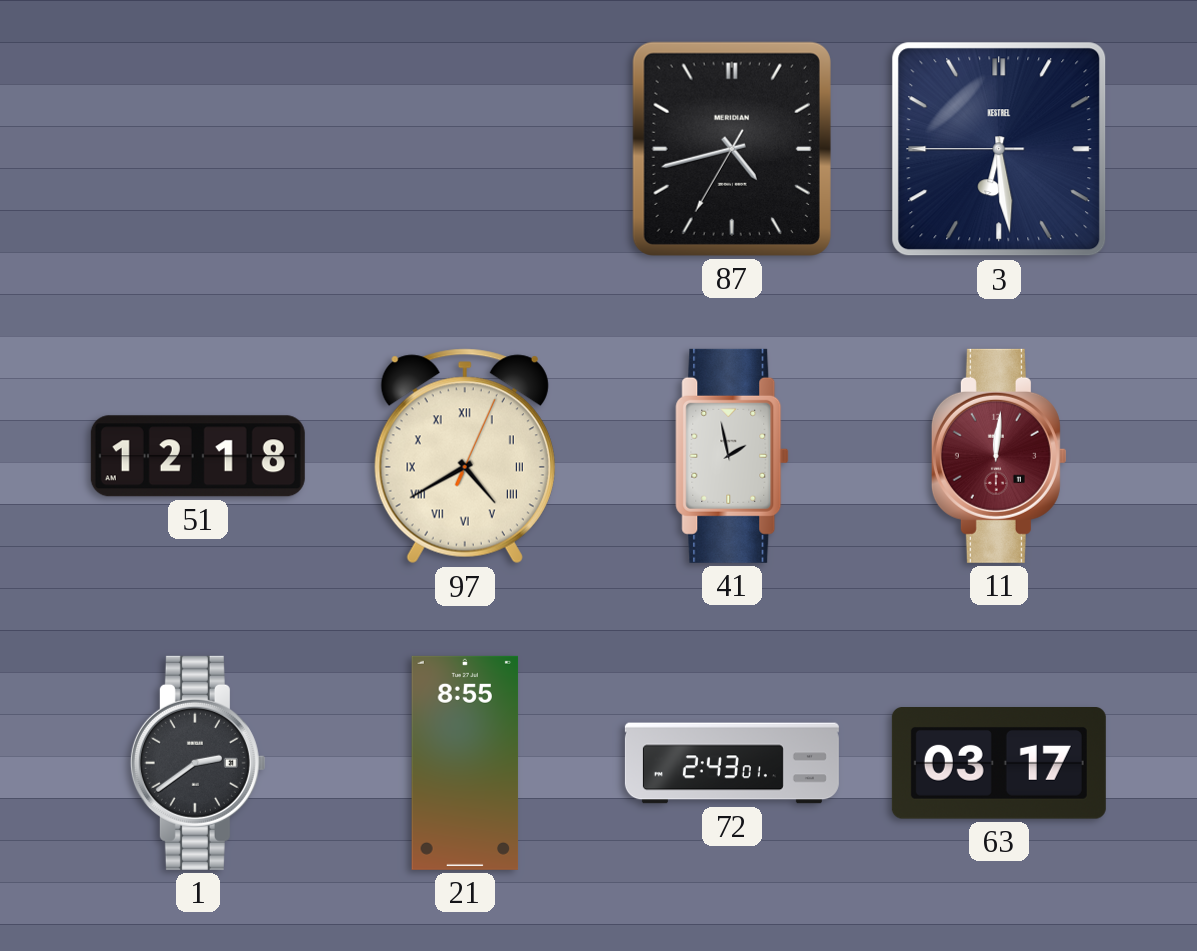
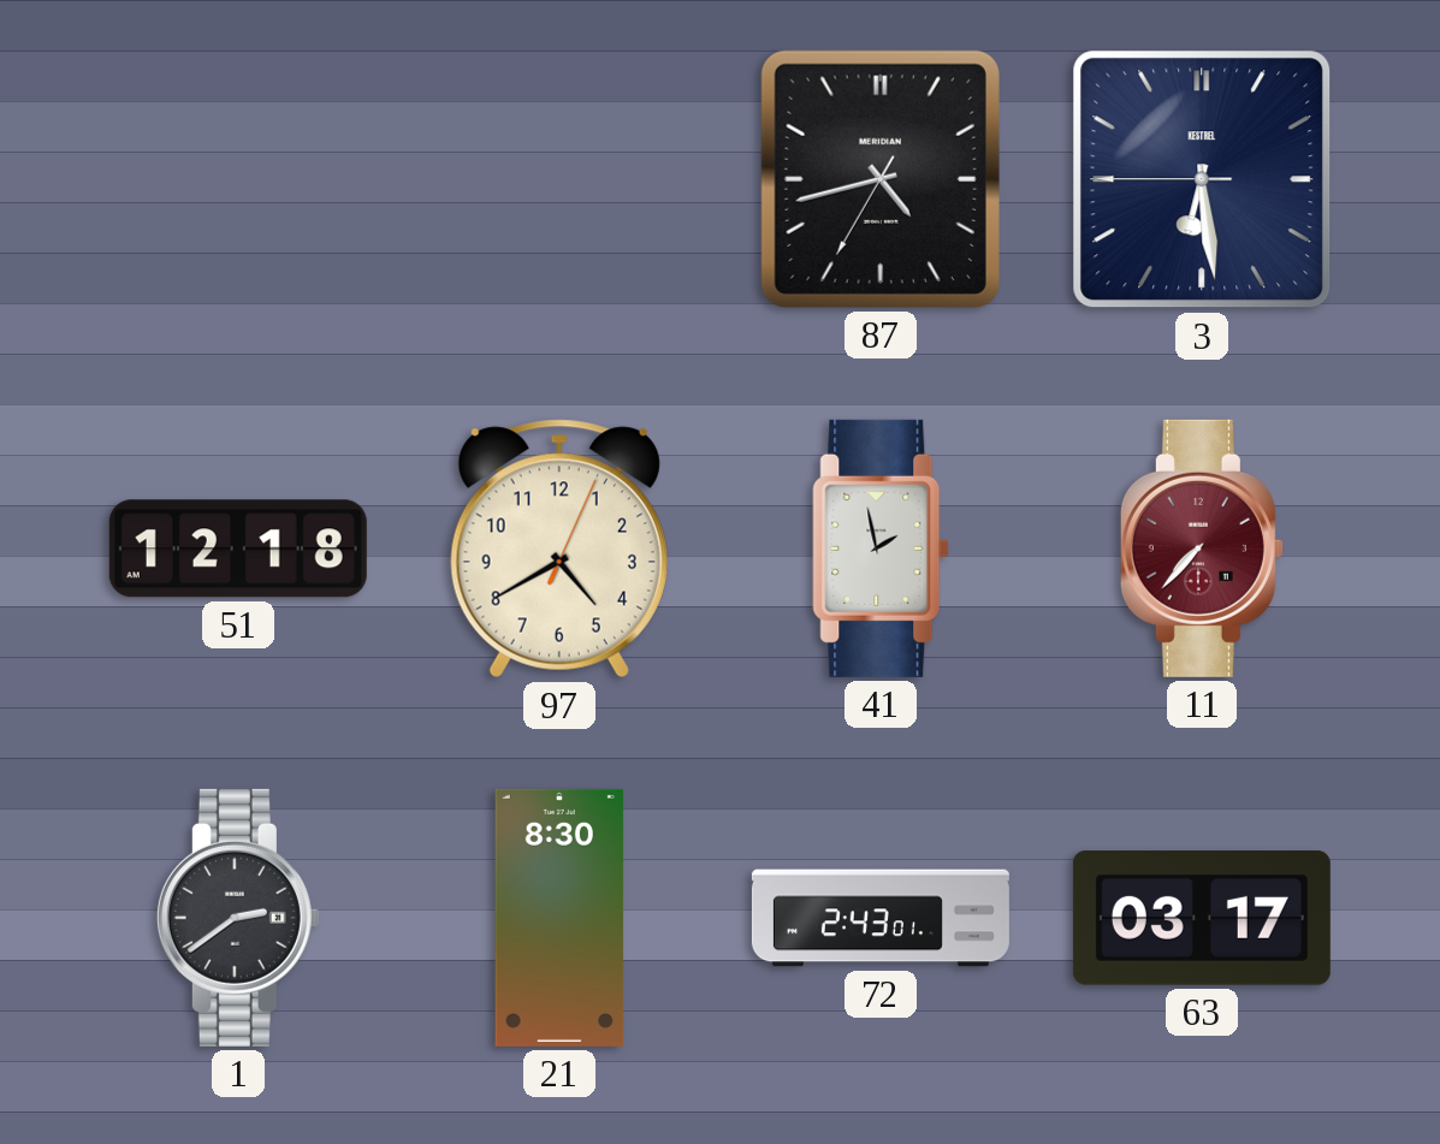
97 numerals: Roman -> Arabic (559, 549)
11: 12:01 -> 7:37 (1202, 549)
21: 8:55 -> 8:30 (559, 918)
